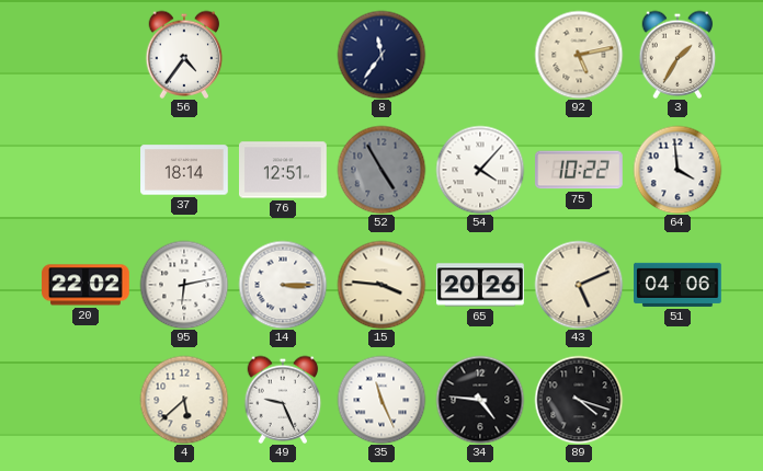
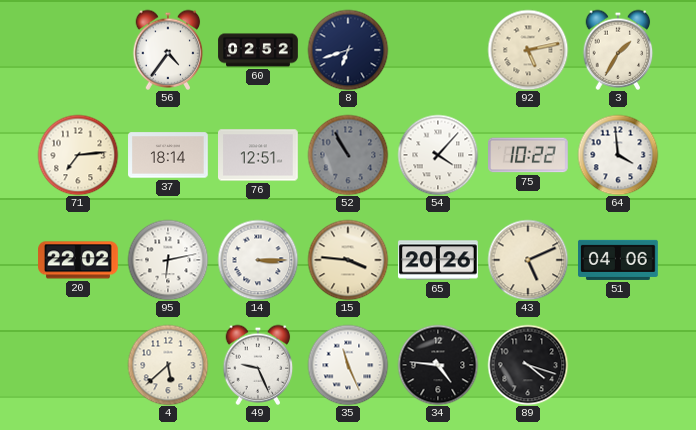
60: none -> 02:52 (258, 50)
8: 11:36 -> 6:42 (348, 50)
71: none -> 7:14 (78, 155)
52: 4:55 -> 10:55 (348, 155)
